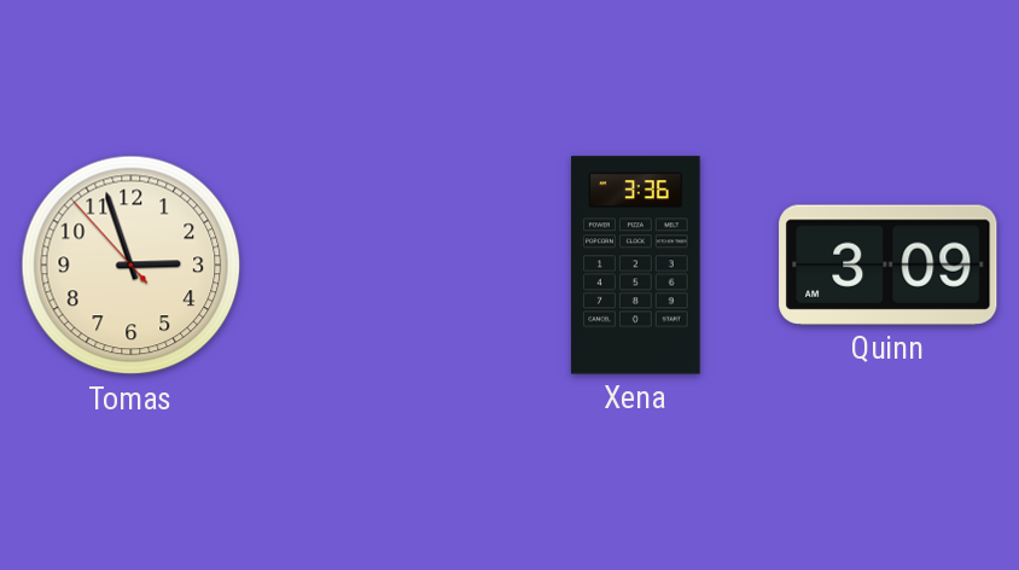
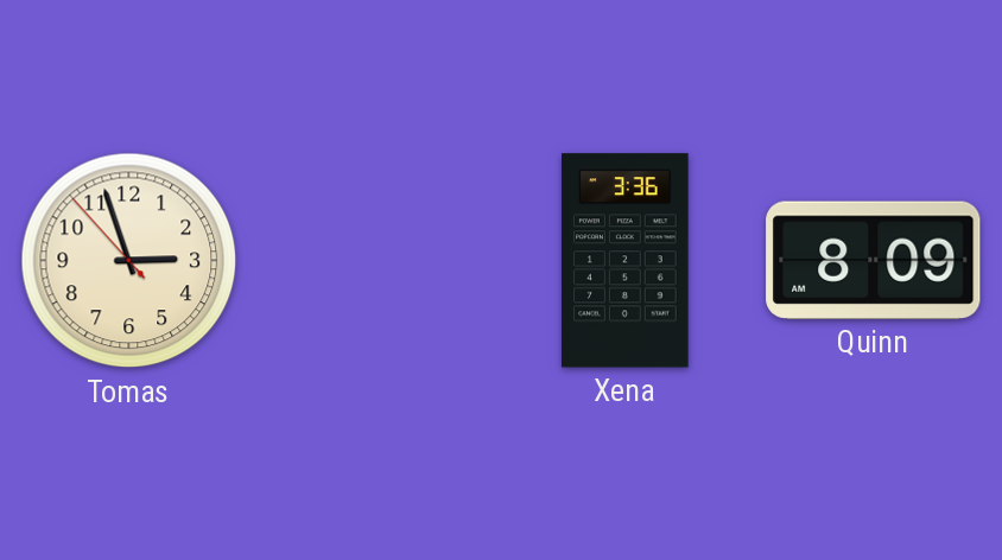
Quinn: 3:09 -> 8:09 (874, 260)
